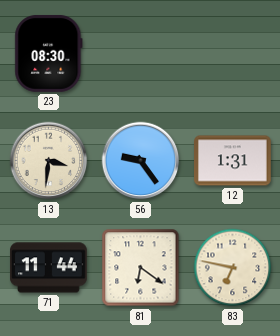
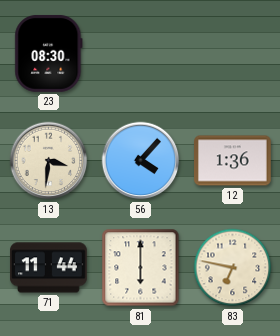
56: 9:24 -> 4:07 (141, 161)
12: 1:31 -> 1:36 (233, 161)
81: 6:21 -> 6:00 (141, 268)
